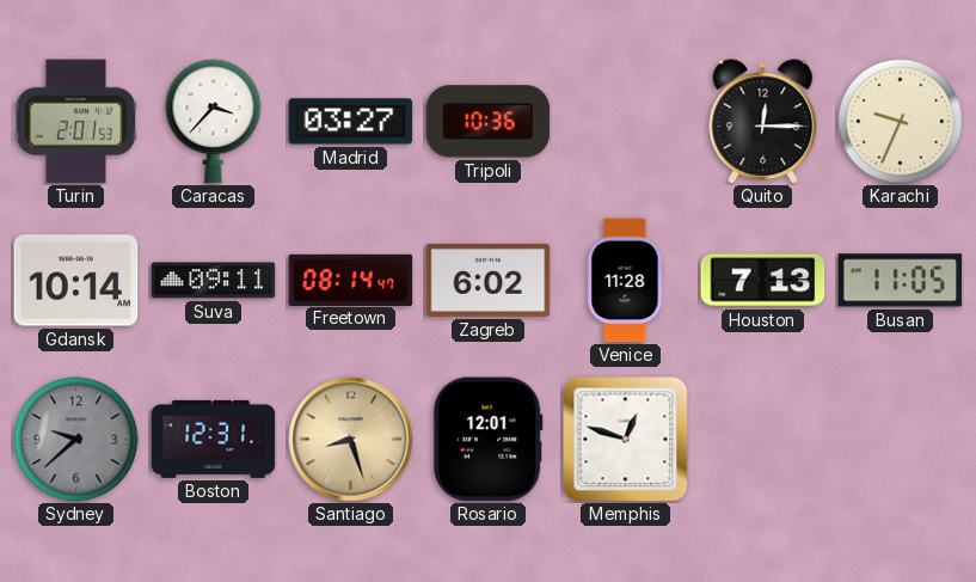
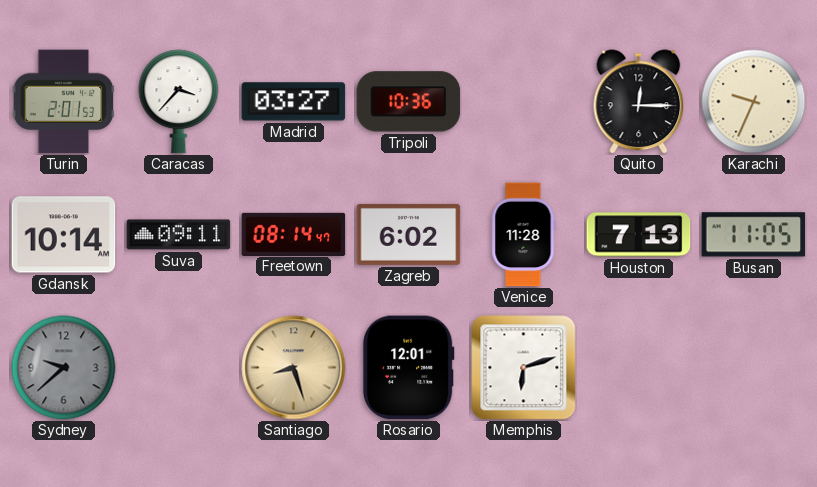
Boston: 12:31 -> none (214, 439)
Memphis: 12:48 -> 6:12 (524, 368)
